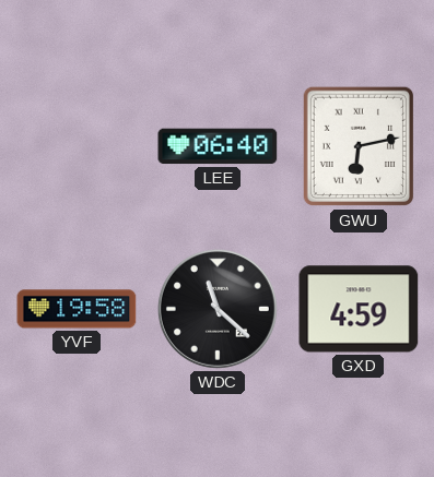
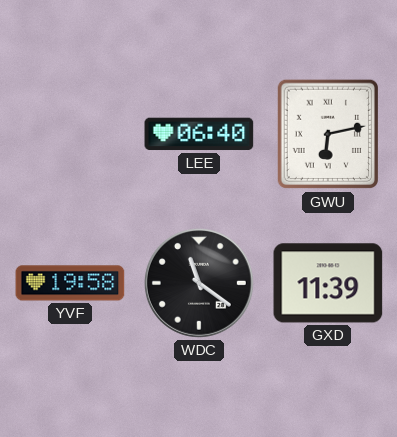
WDC: 11:22 -> 11:21 (199, 283)
GXD: 4:59 -> 11:39 (328, 283)
